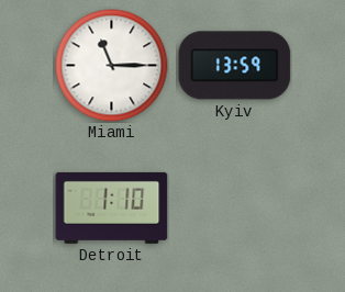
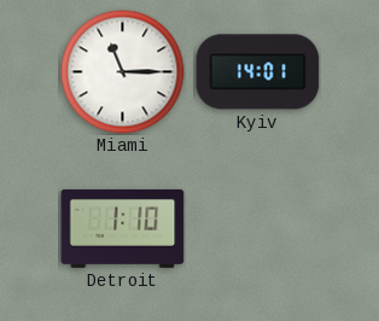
Kyiv: 13:59 -> 14:01 (258, 72)
